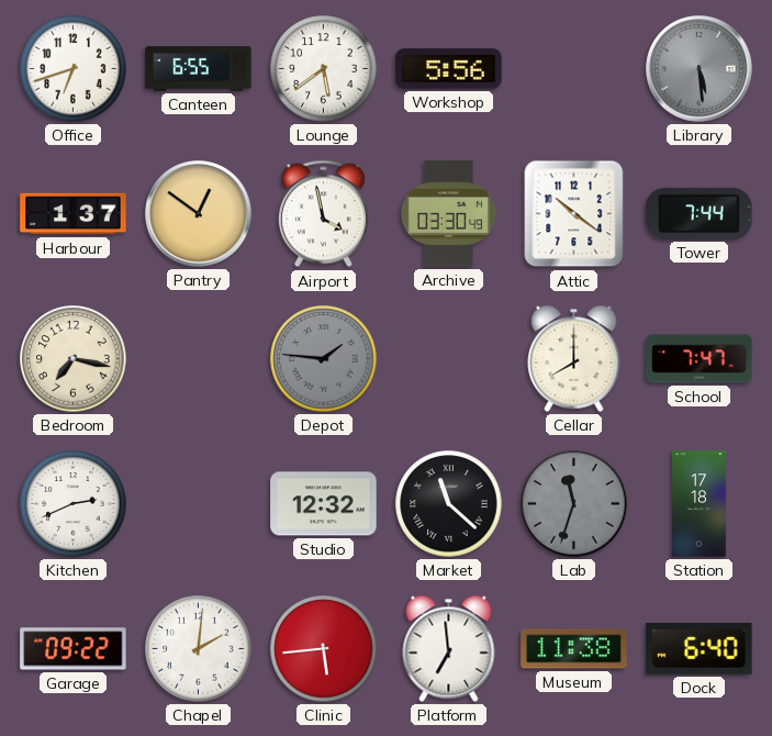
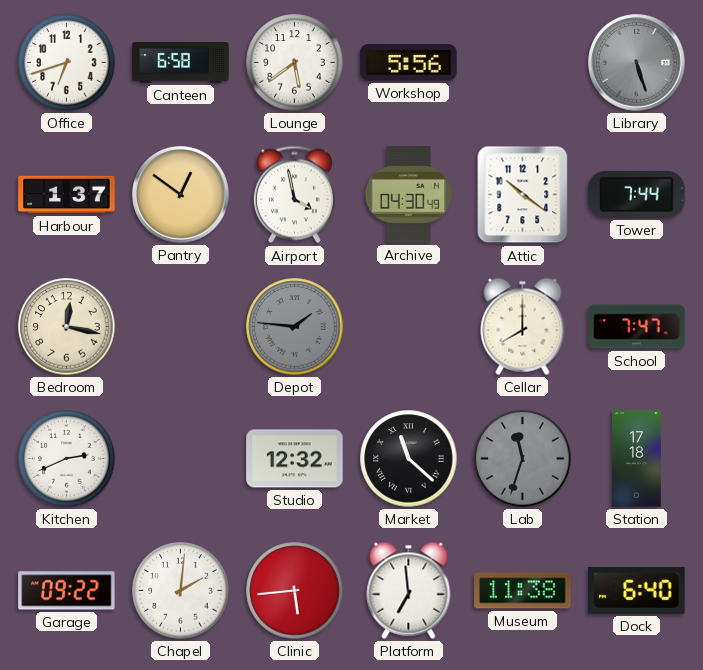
Canteen: 6:55 -> 6:58 (181, 63)
Library: 5:29 -> 5:27 (637, 63)
Archive: 03:30 -> 04:30 (408, 195)
Bedroom: 7:17 -> 12:17 (67, 327)
